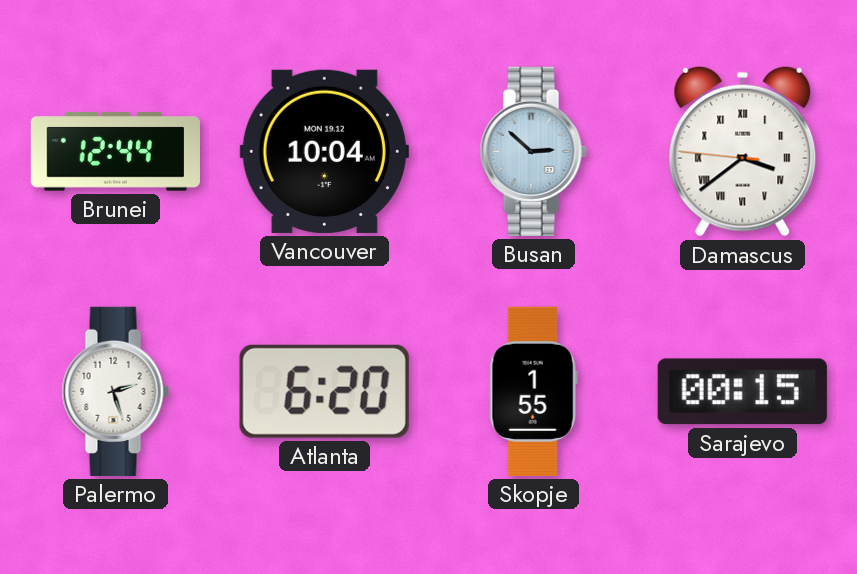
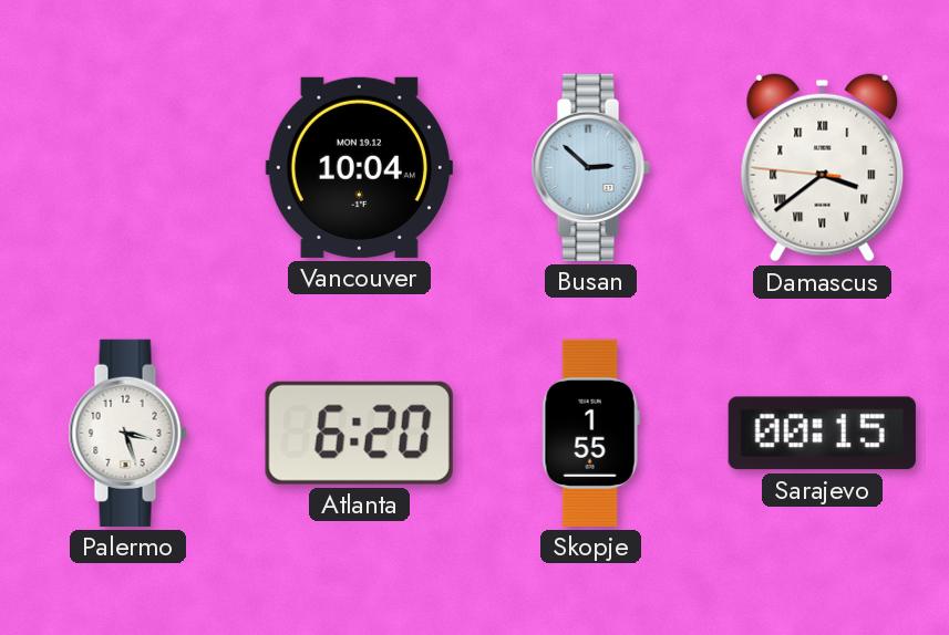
Brunei: 12:44 -> none (115, 152)
Palermo: 2:27 -> 3:27 (127, 433)
